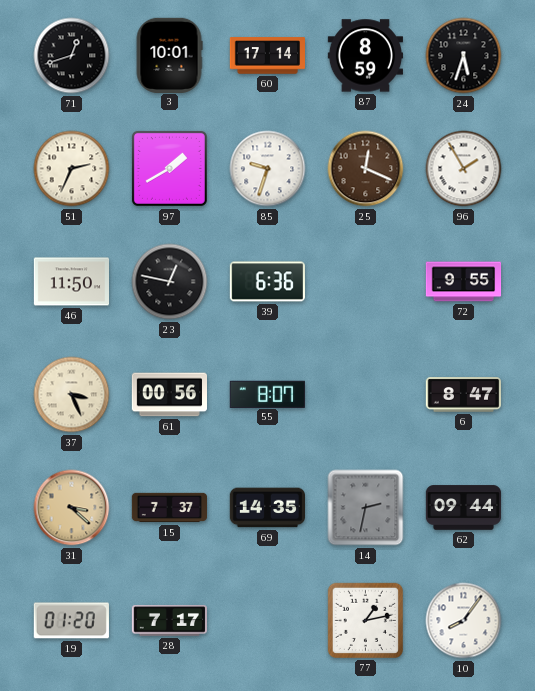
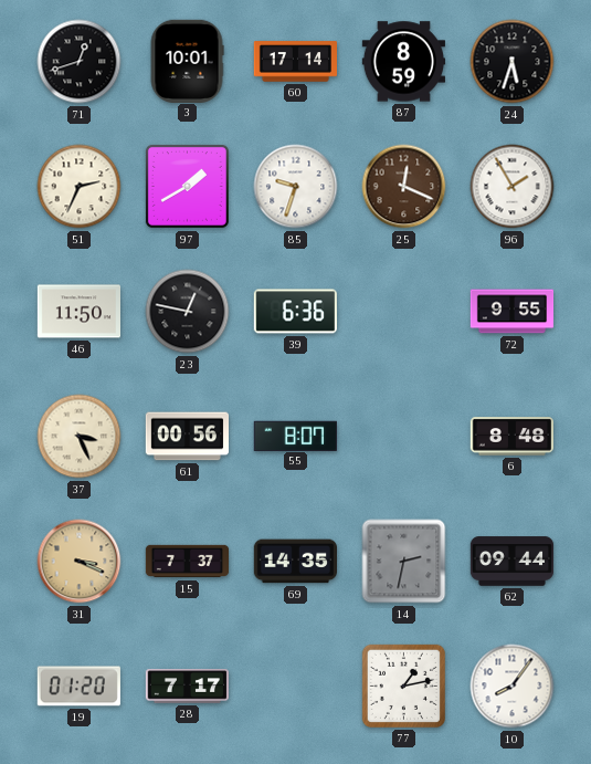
6: 8:47 -> 8:48 (511, 437)
31: 3:22 -> 3:19 (80, 562)
